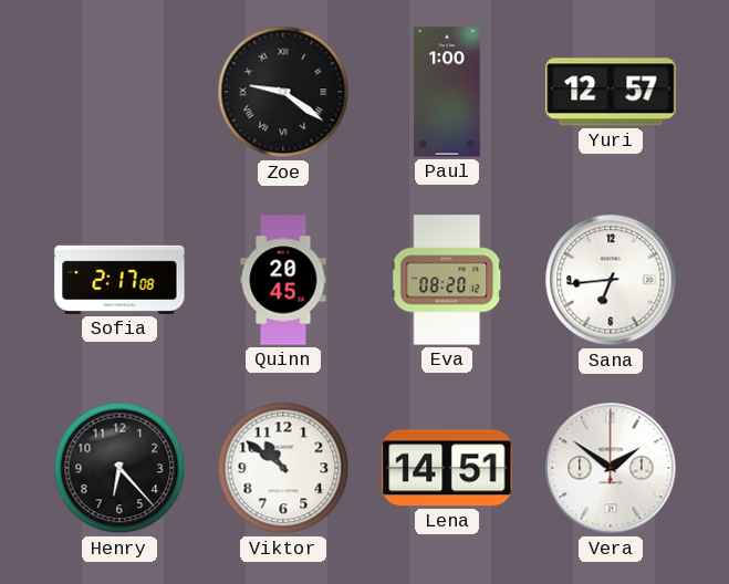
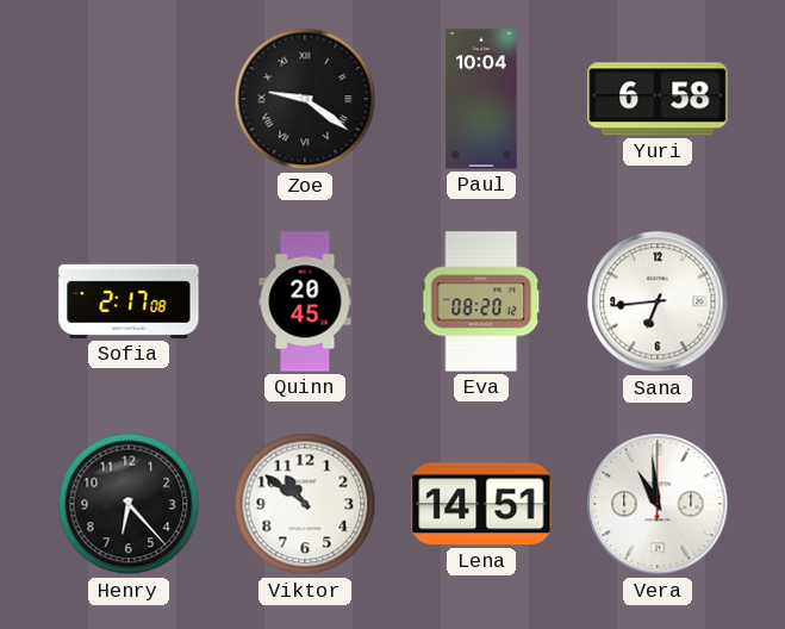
Paul: 1:00 -> 10:04 (481, 99)
Yuri: 12:57 -> 6:58 (658, 99)
Vera: 1:51 -> 10:59 (658, 504)
